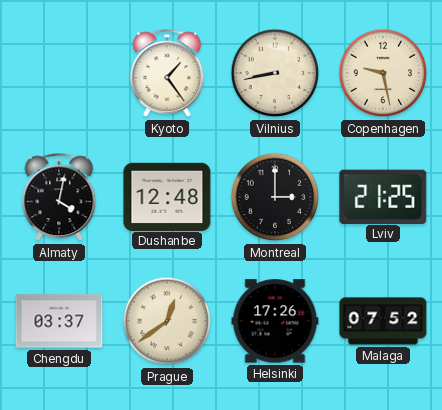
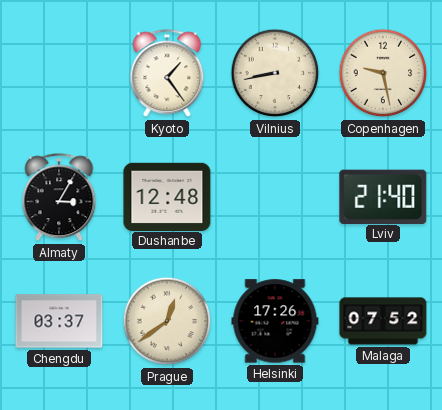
Almaty: 4:02 -> 3:05 (59, 198)
Montreal: 3:00 -> none (275, 197)
Lviv: 21:25 -> 21:40 (383, 196)
